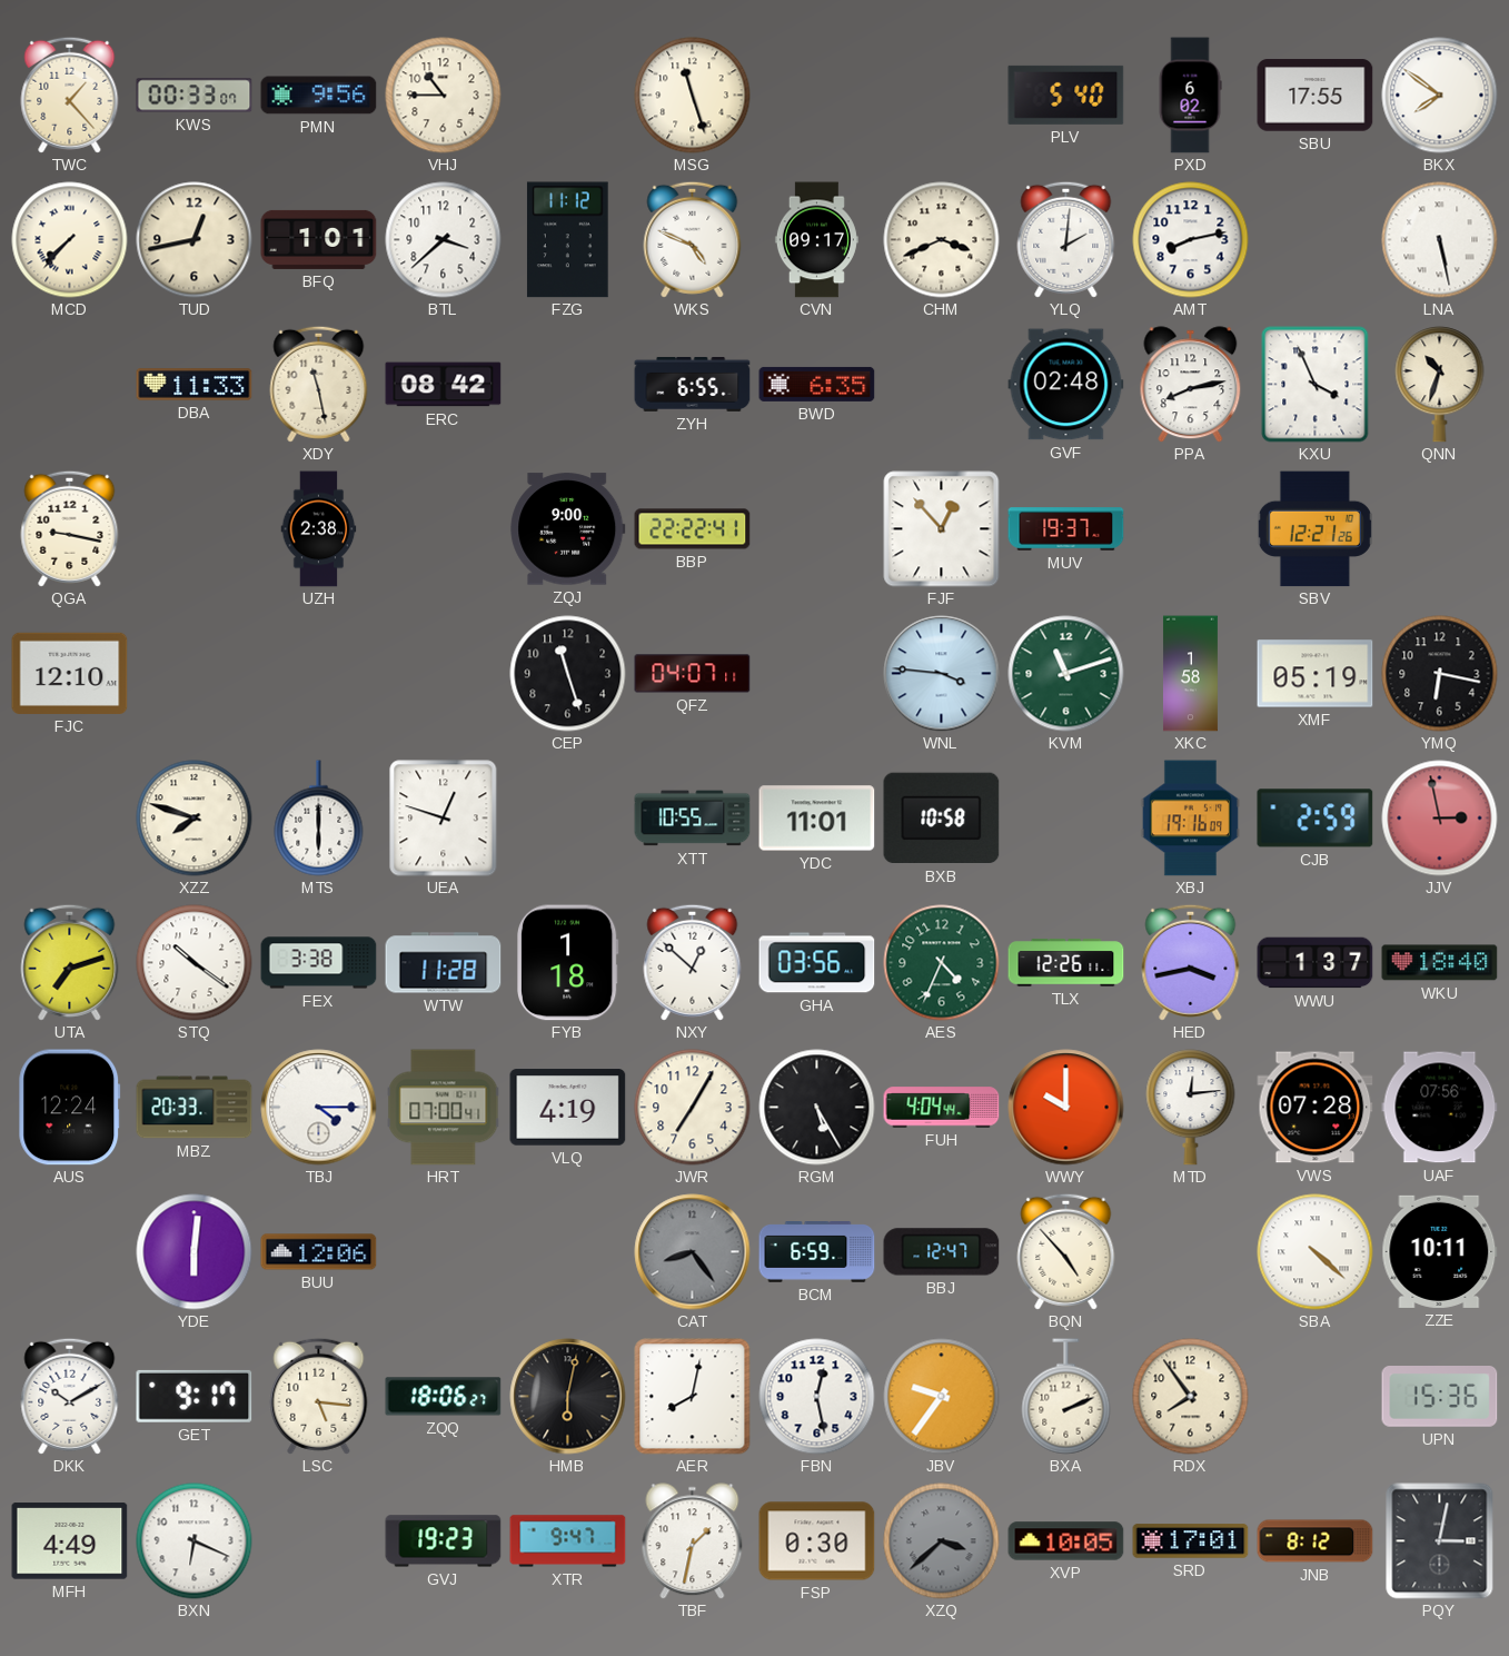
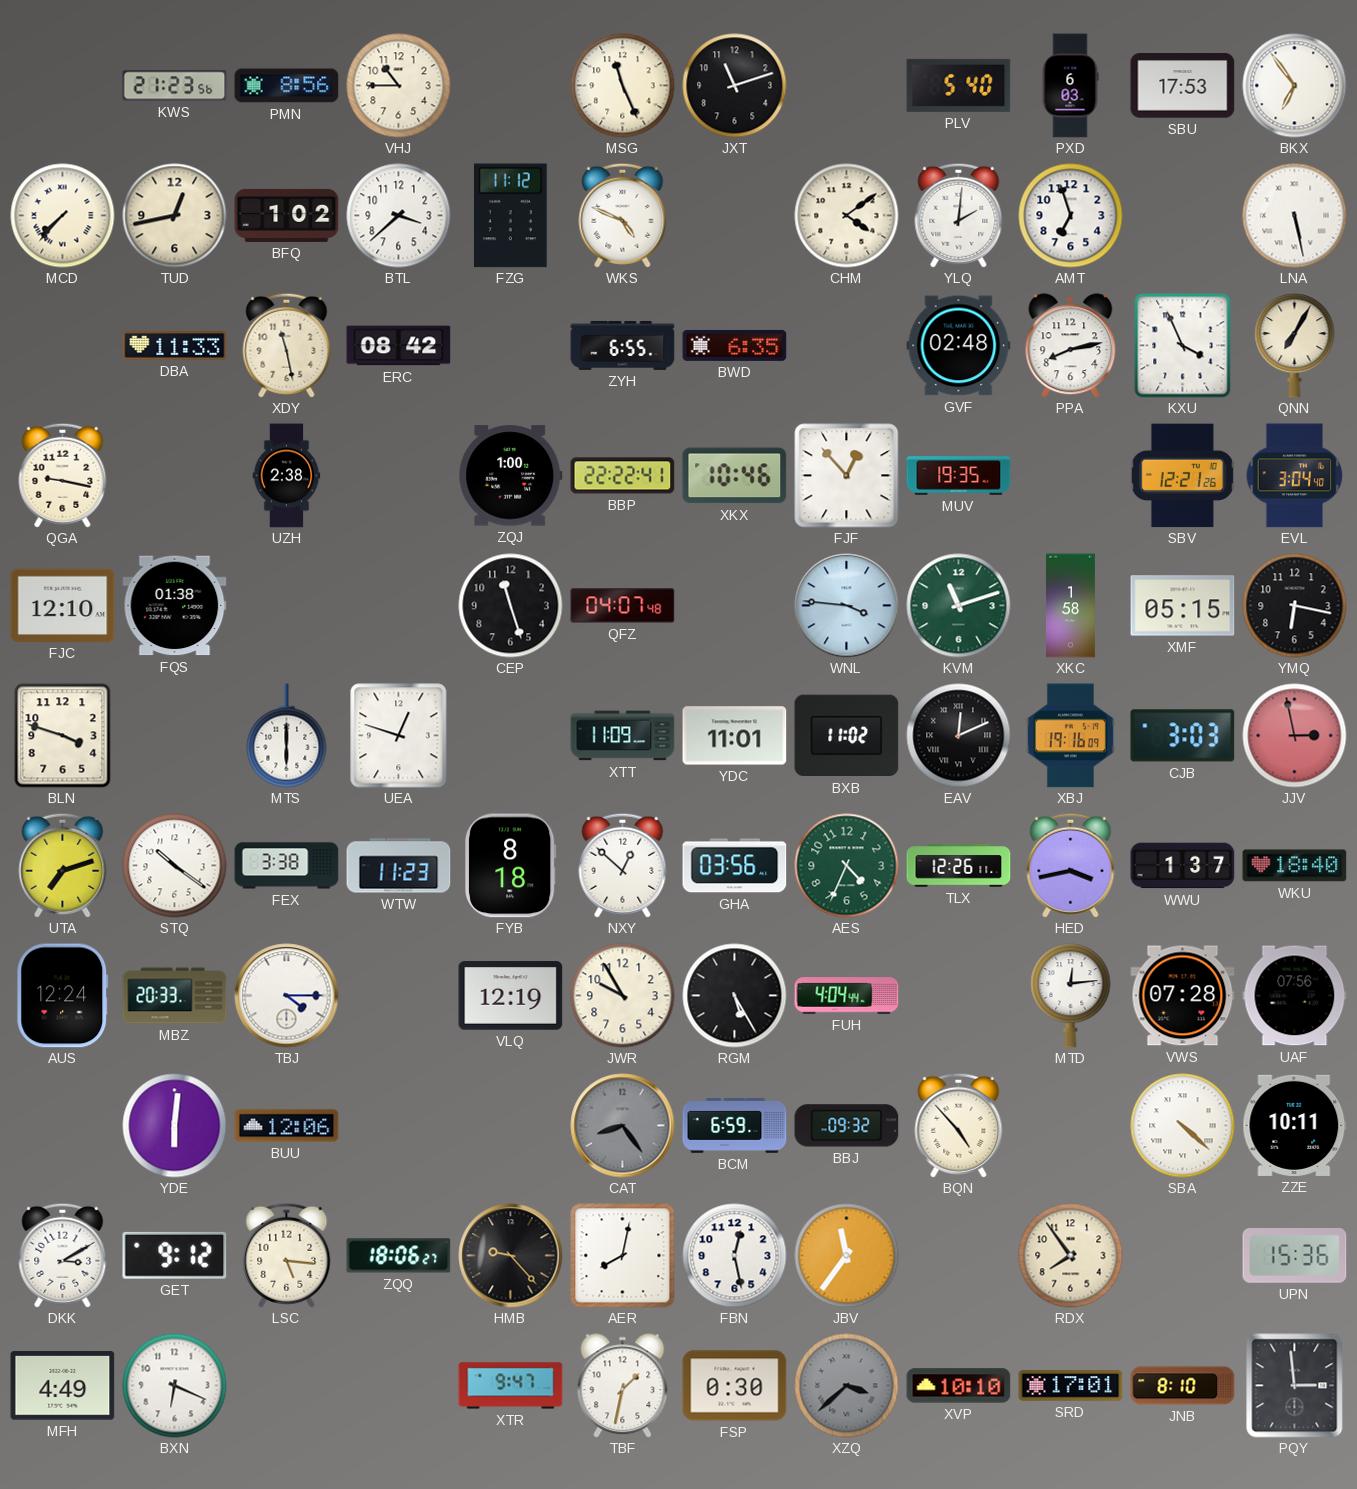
TWC: 1:23 -> none (70, 95)
KWS: 00:33 -> 21:23 (175, 86)
PMN: 9:56 -> 8:56 (287, 86)
MSG: 11:27 -> 11:26 (623, 86)
JXT: none -> 11:12 (735, 86)
PXD: 6:02 -> 6:03 (1070, 86)
SBU: 17:55 -> 17:53 (1183, 86)
BKX: 7:51 -> 6:54 (1295, 86)
BFQ: 1:01 -> 1:02 (287, 215)
CVN: 09:17 -> none (816, 240)
CHM: 3:41 -> 4:09 (847, 216)
AMT: 8:13 -> 6:57 (1071, 216)
QNN: 10:33 -> 7:05 (1295, 346)
ZQJ: 9:00 -> 1:00 (511, 476)
XKX: none -> 10:46 (735, 476)
MUV: 19:37 -> 19:35 (959, 476)
EVL: none -> 3:04 (1295, 476)
FQS: none -> 01:38 (175, 606)
QFZ: 04:07:11 -> 04:07:48 (623, 606)
XMF: 05:19 -> 05:15 (1183, 606)
BLN: none -> 3:48 (63, 736)
XZZ: 7:48 -> none (195, 819)
XTT: 10:55 -> 11:09 (623, 736)
BXB: 10:58 -> 11:02 (847, 736)
EAV: none -> 12:11 (959, 736)
CJB: 2:59 -> 3:03 (1183, 736)
WTW: 11:28 -> 11:23 (399, 866)
FYB: 1:18 -> 8:18 (511, 866)
HRT: 07:00 -> none (444, 1108)
VLQ: 4:19 -> 12:19 (511, 996)
JWR: 7:05 -> 9:55 (623, 996)
WWY: 10:00 -> none (1066, 1108)
BBJ: 12:47 -> 09:32 (847, 1126)
DKK: 10:10 -> 3:10 (63, 1255)
GET: 9:17 -> 9:12 (175, 1255)
HMB: 6:02 -> 9:23 (511, 1256)
JBV: 9:36 -> 11:36 (847, 1256)
BXA: 2:11 -> none (1066, 1397)
GVJ: 19:23 -> none (444, 1541)
XVP: 10:05 -> 10:10 (959, 1386)
JNB: 8:12 -> 8:10 (1183, 1386)
PQY: 3:02 -> 2:59 (1295, 1386)
